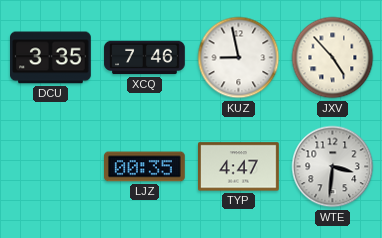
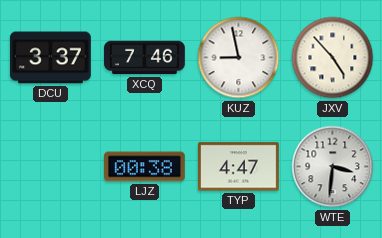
DCU: 3:35 -> 3:37 (51, 58)
LJZ: 00:35 -> 00:38 (145, 167)
